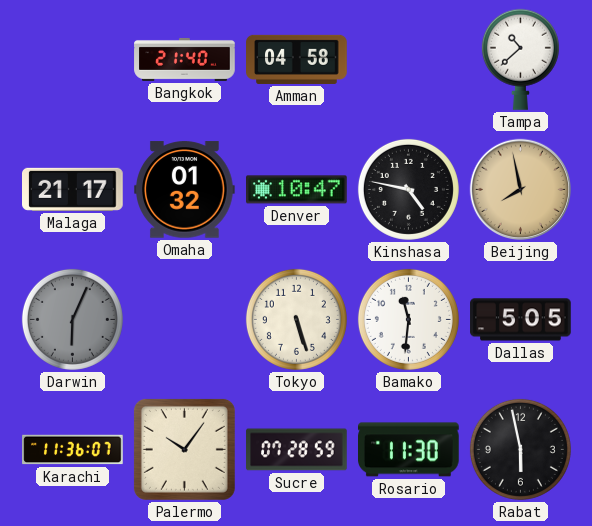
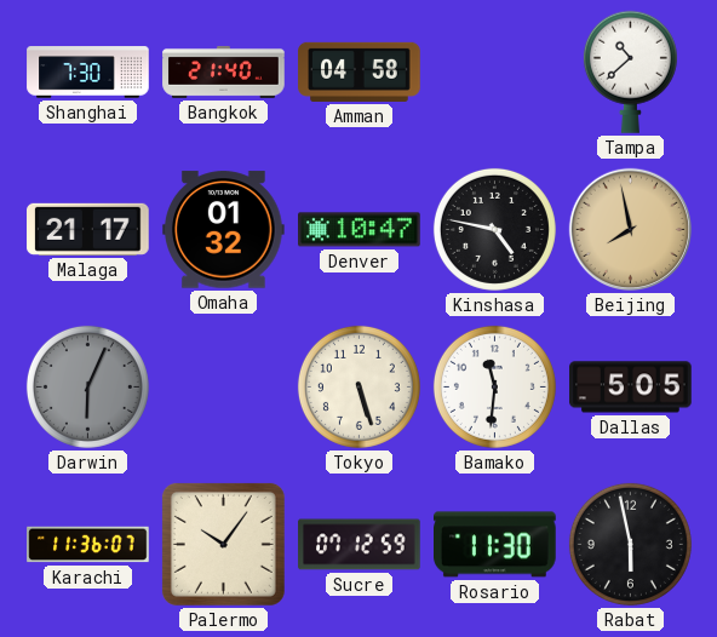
Shanghai: none -> 7:30 (88, 73)
Sucre: 07:28 -> 07:12 (360, 545)
